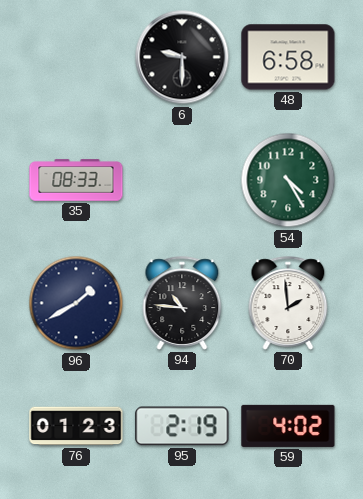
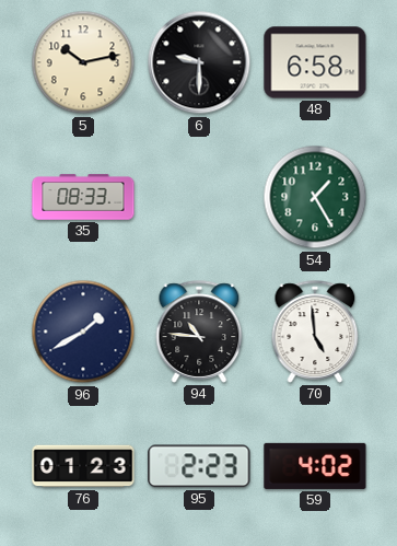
5: none -> 10:13 (83, 62)
54: 4:25 -> 1:25 (315, 197)
70: 1:59 -> 4:59 (315, 332)
95: 2:19 -> 2:23 (199, 466)
